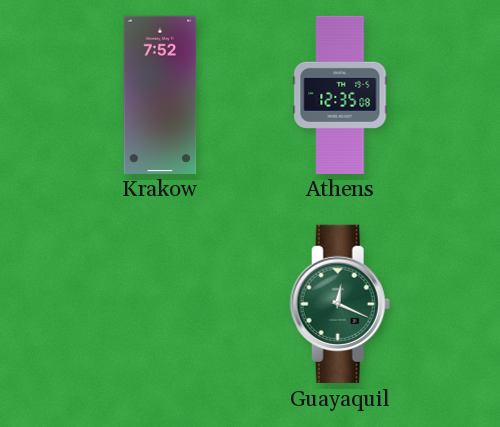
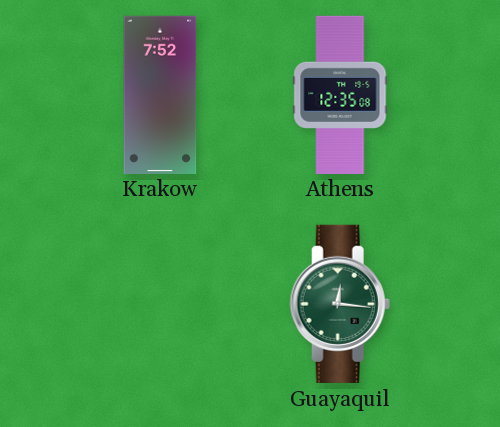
Guayaquil: 12:19 -> 12:16 (340, 304)
